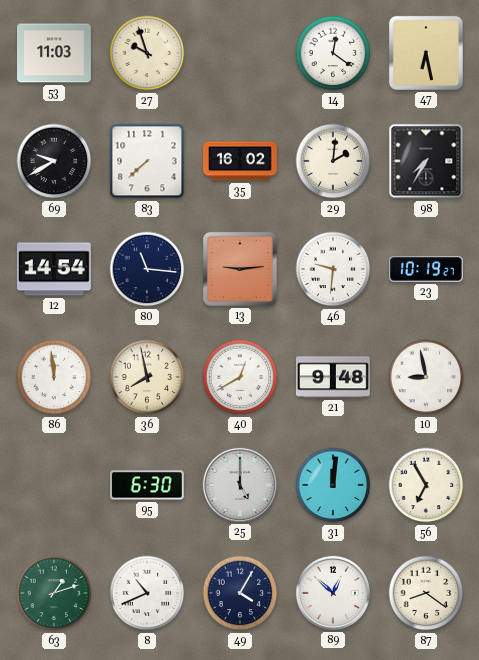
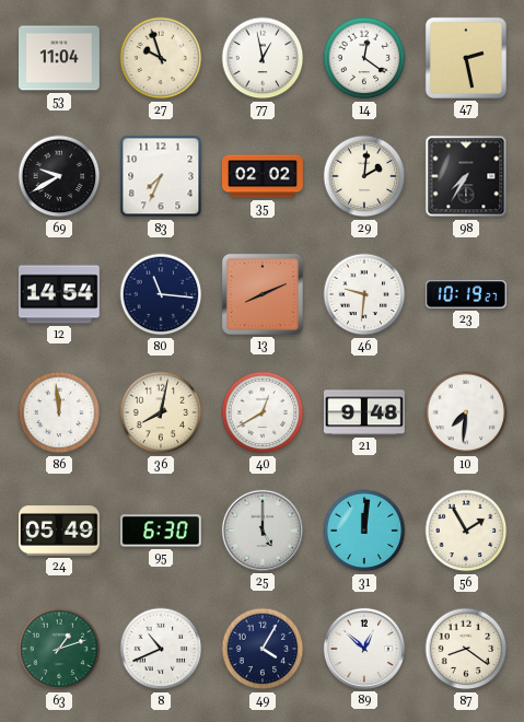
53: 11:03 -> 11:04 (60, 58)
77: none -> 12:58 (263, 58)
47: 6:28 -> 2:28 (466, 58)
83: 7:38 -> 7:34 (161, 176)
35: 16:02 -> 02:02 (264, 176)
13: 9:14 -> 8:11 (263, 294)
36: 7:58 -> 8:02 (161, 412)
10: 8:58 -> 7:31 (466, 412)
24: none -> 05:49 (60, 531)
56: 6:55 -> 1:55 (466, 531)
